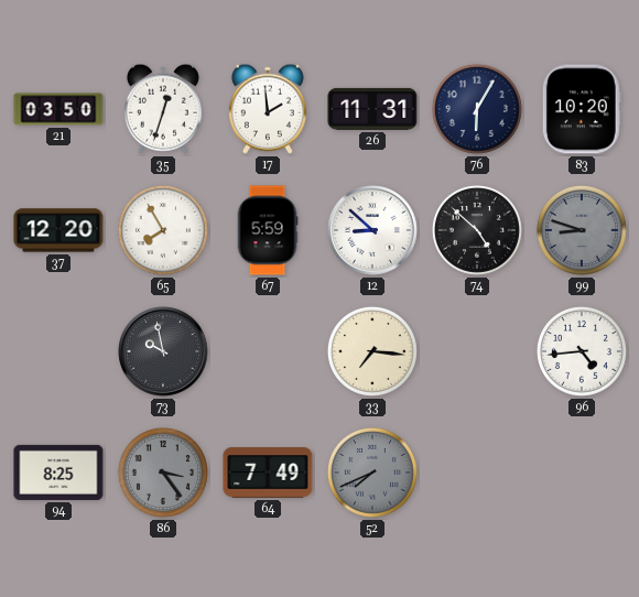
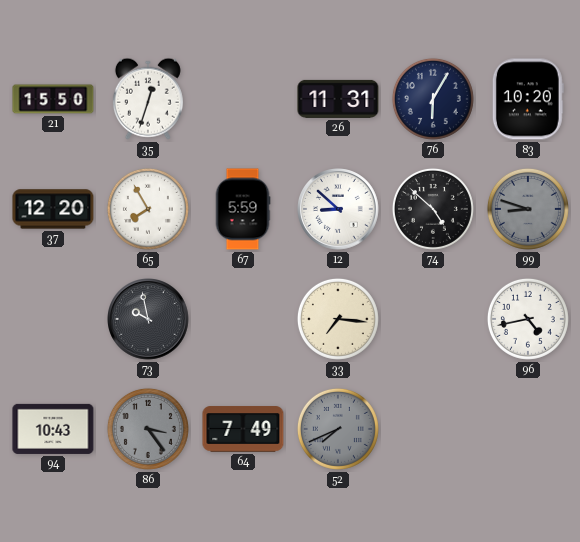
21: 03:50 -> 15:50 (53, 99)
17: 1:59 -> none (268, 109)
96: 4:44 -> 4:43 (528, 319)
94: 8:25 -> 10:43 (53, 429)
